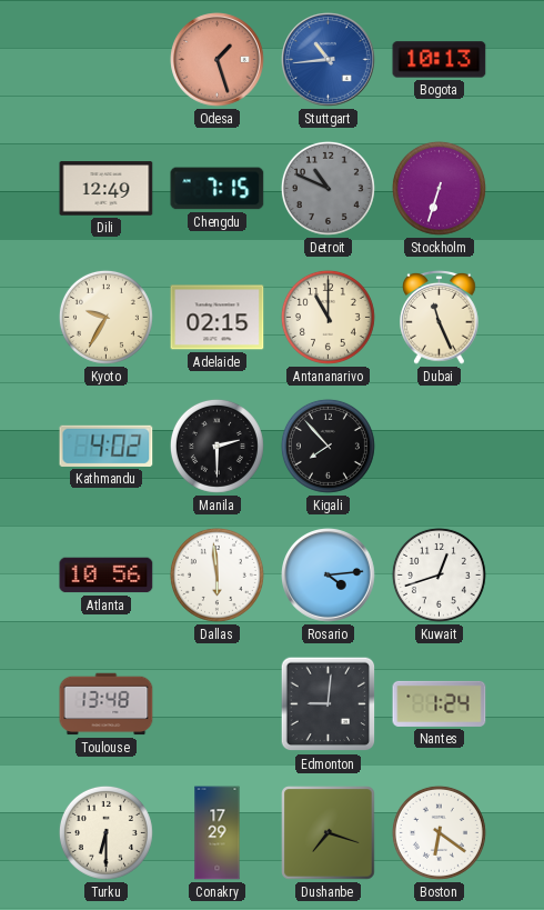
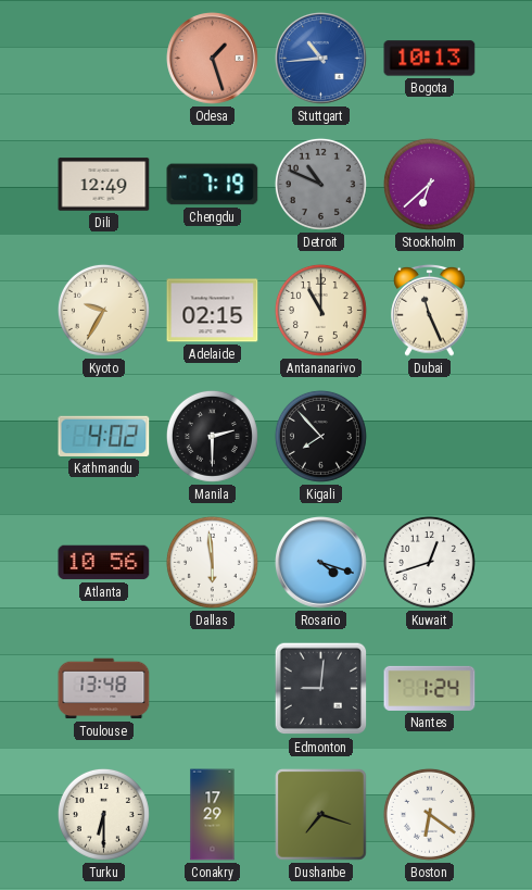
Chengdu: 7:15 -> 7:19 (213, 185)
Stockholm: 6:33 -> 6:38 (429, 184)
Rosario: 4:14 -> 4:18 (321, 563)
